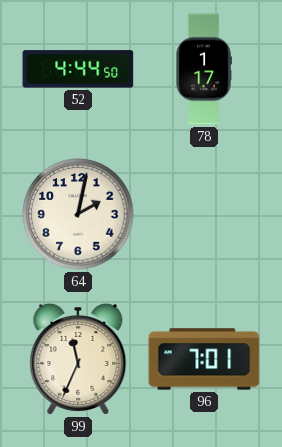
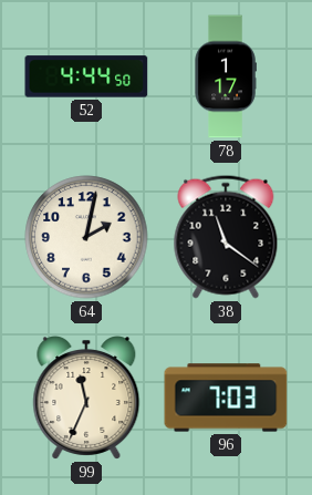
38: none -> 11:21 (226, 237)
96: 7:01 -> 7:03 (226, 398)
